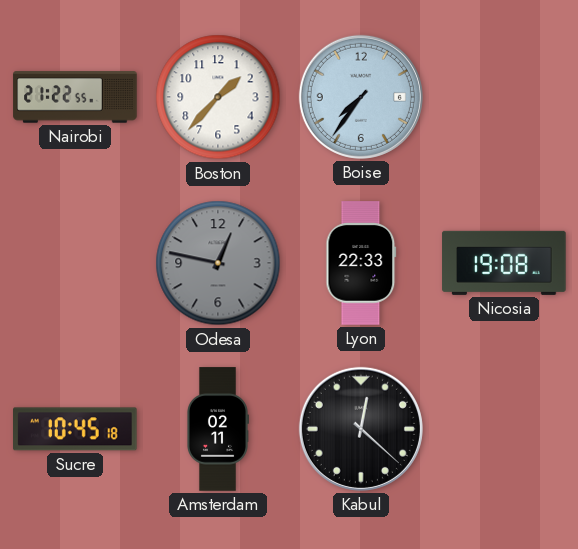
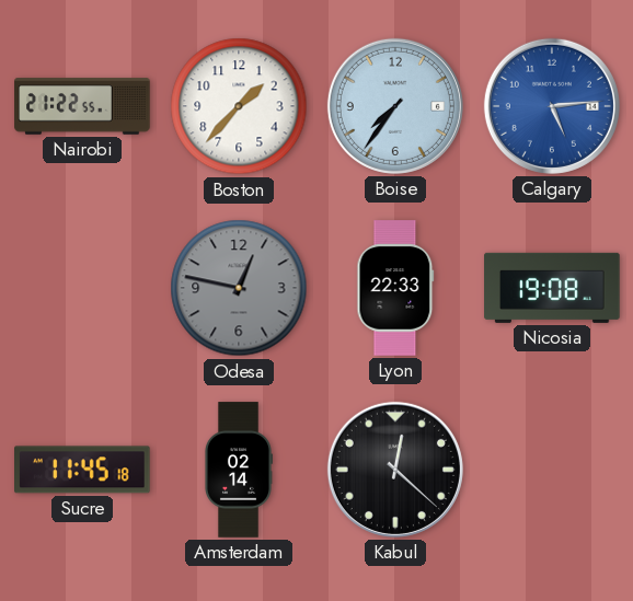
Calgary: none -> 5:14 (552, 106)
Sucre: 10:45 -> 11:45 (83, 470)
Amsterdam: 02:11 -> 02:14 (238, 470)
